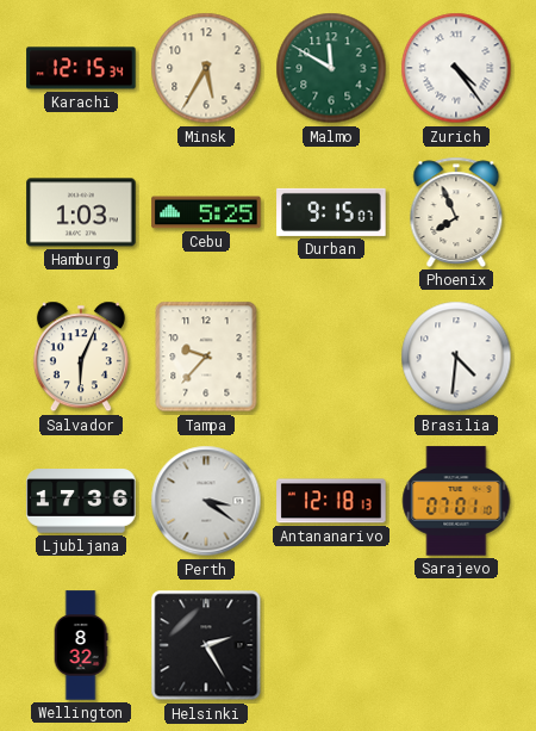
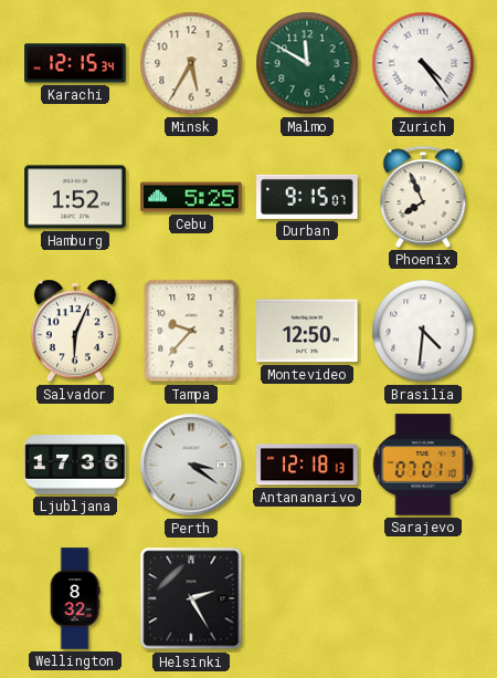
Hamburg: 1:03 -> 1:52 (75, 197)
Montevideo: none -> 12:50 (307, 331)
